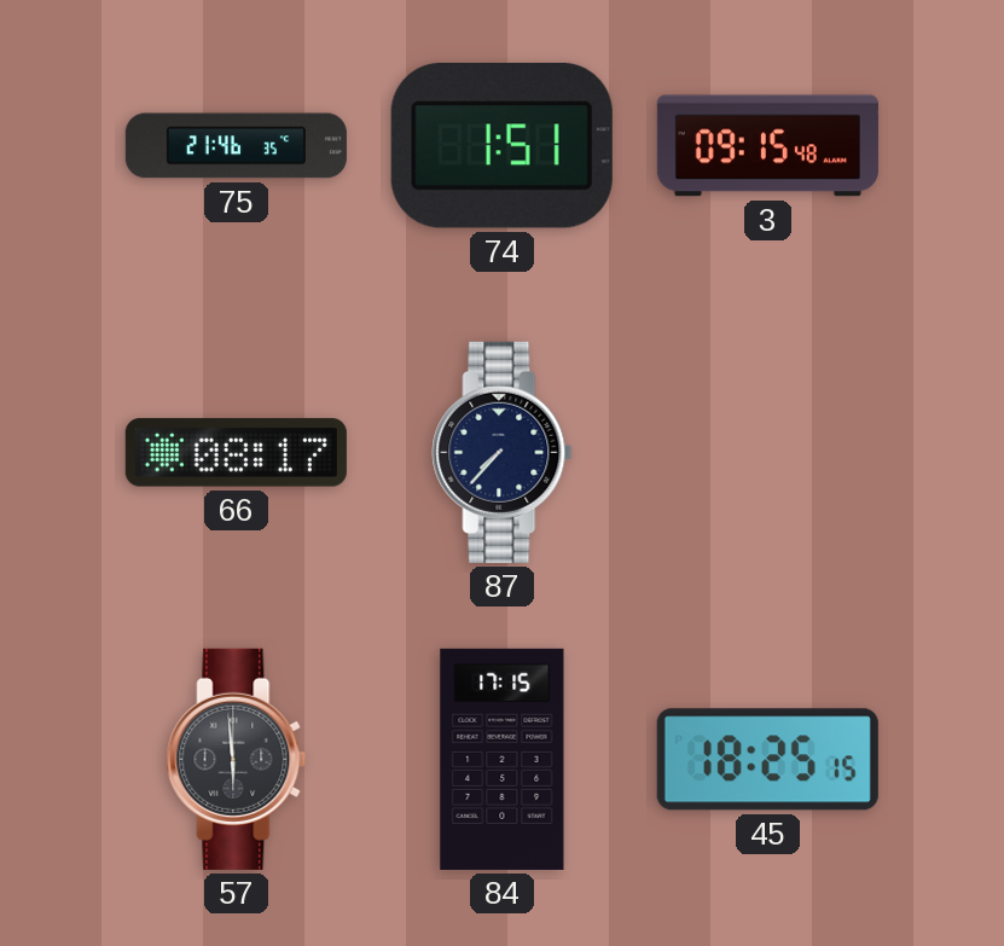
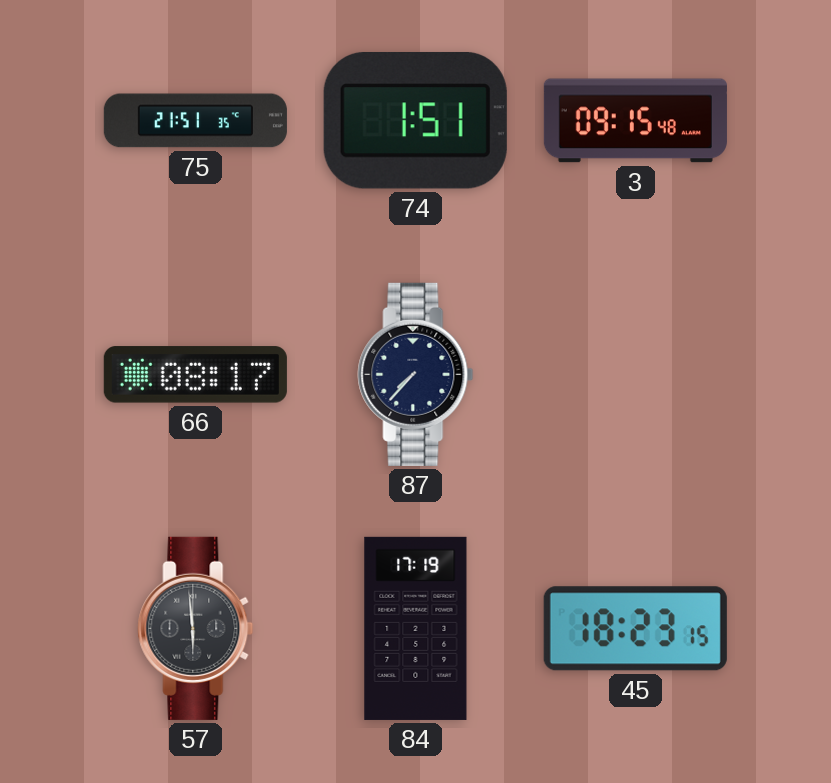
75: 21:46 -> 21:51 (195, 121)
84: 17:15 -> 17:19 (416, 628)
45: 18:25 -> 18:23 (635, 629)
